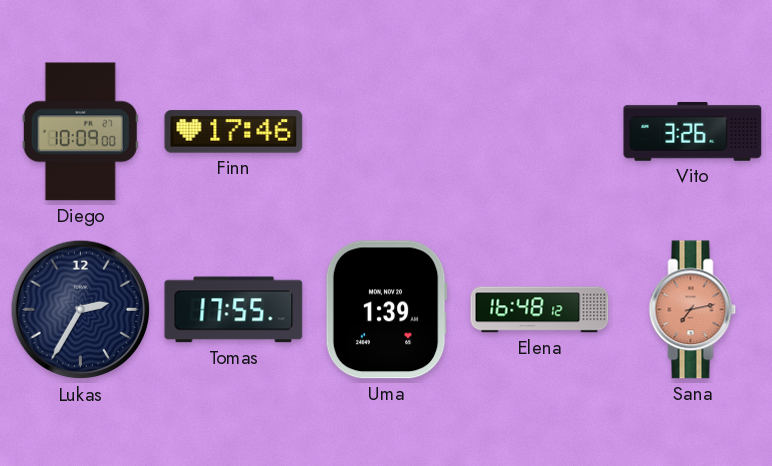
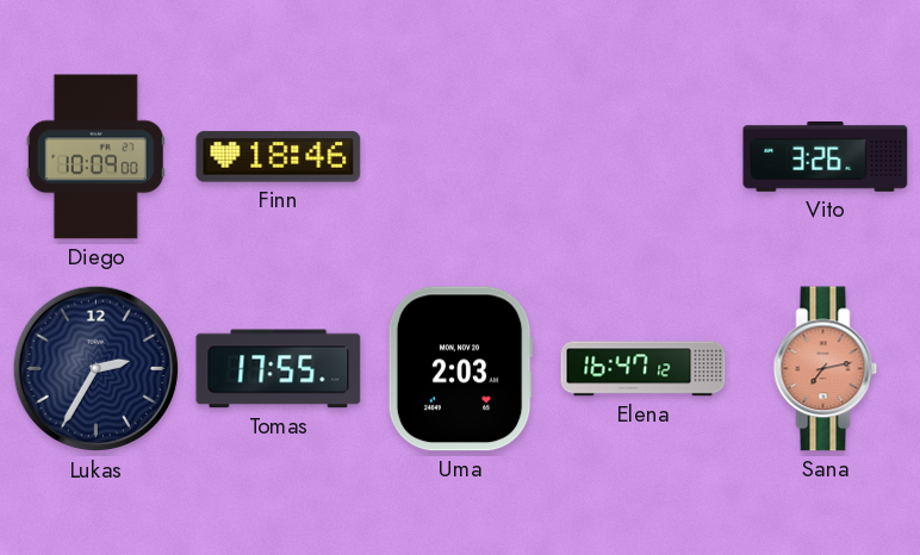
Finn: 17:46 -> 18:46 (279, 157)
Uma: 1:39 -> 2:03 (460, 369)
Elena: 16:48 -> 16:47 (644, 369)
